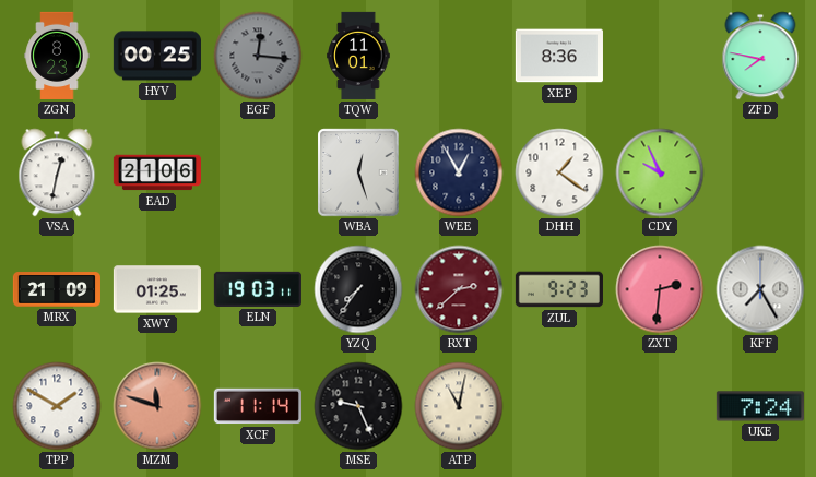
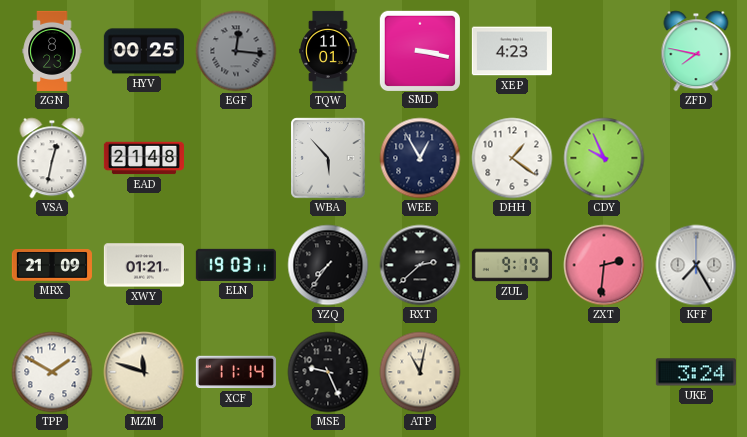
SMD: none -> 3:17 (419, 50)
XEP: 8:36 -> 4:23 (512, 51)
EAD: 21:06 -> 21:48 (143, 158)
WBA: 12:27 -> 5:53 (328, 158)
XWY: 01:25 -> 01:21 (144, 265)
RXT dial: burgundy -> black (420, 265)
ZUL: 9:23 -> 9:19 (512, 265)
MZM dial: salmon -> cream (144, 372)
UKE: 7:24 -> 3:24 (696, 372)
